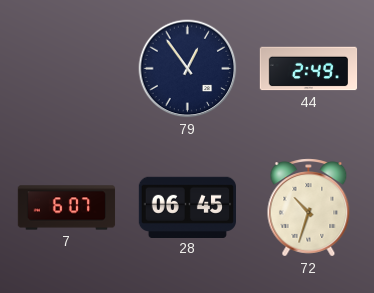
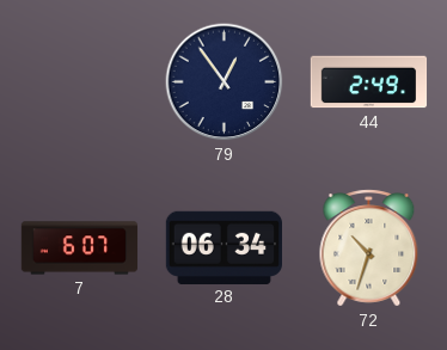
28: 06:45 -> 06:34 (223, 247)
